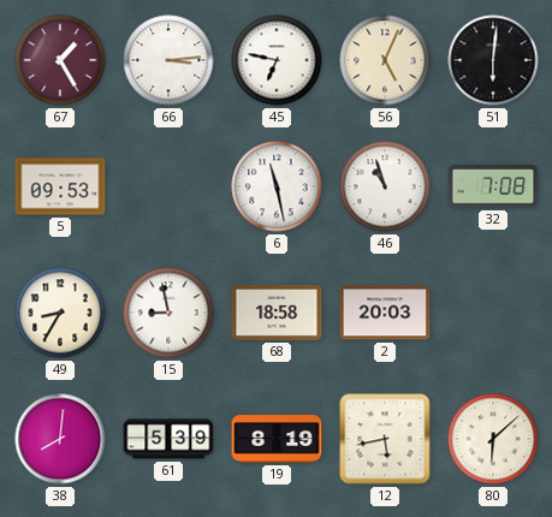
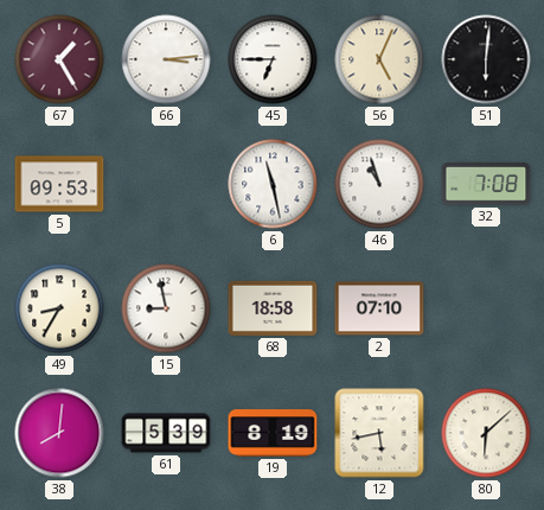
45: 6:47 -> 6:45 (273, 59)
2: 20:03 -> 07:10 (379, 308)
